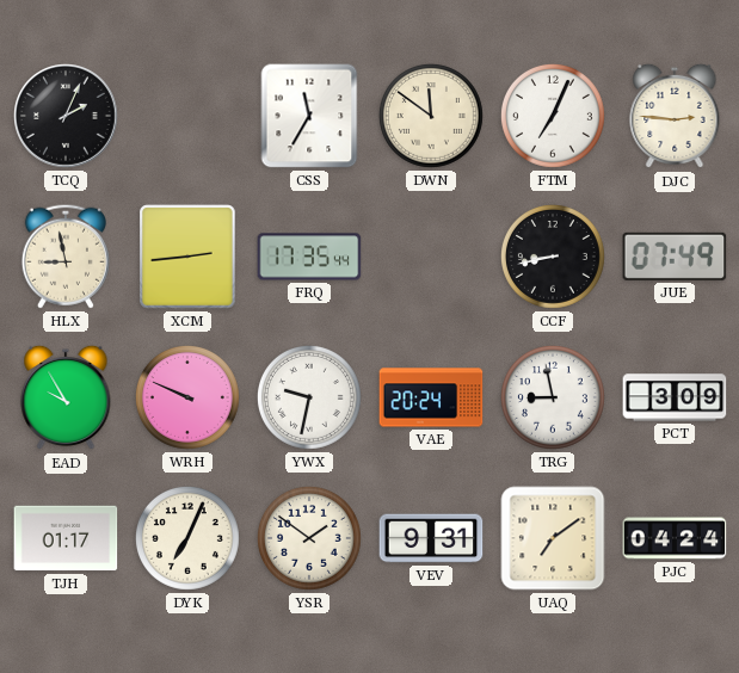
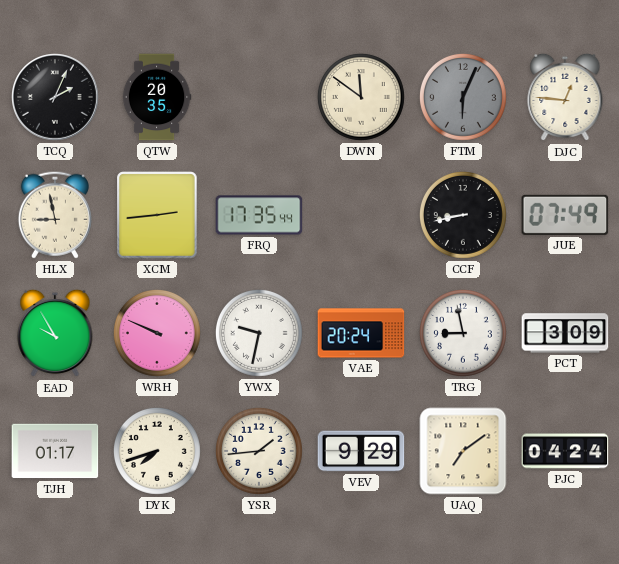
QTW: none -> 20:35 (157, 97)
CSS: 11:35 -> none (309, 116)
FTM: 7:04 -> 6:04 (463, 97)
FTM dial: white -> grey (463, 97)
DJC: 2:46 -> 12:46 (565, 97)
DYK: 7:04 -> 7:42 (157, 451)
YSR: 1:51 -> 1:44 (259, 451)
VEV: 9:31 -> 9:29 (361, 451)
